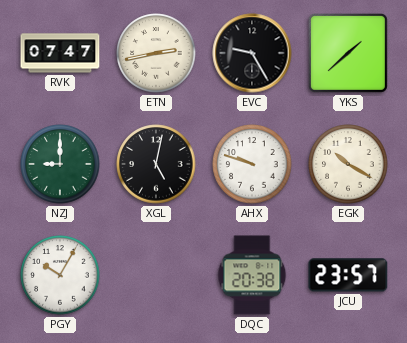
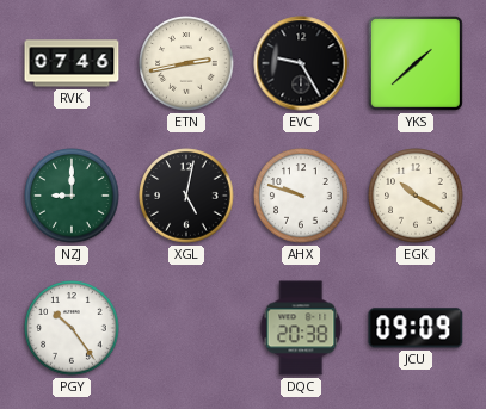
RVK: 07:47 -> 07:46 (72, 63)
PGY: 10:05 -> 10:24 (72, 328)
JCU: 23:57 -> 09:09 (416, 328)
